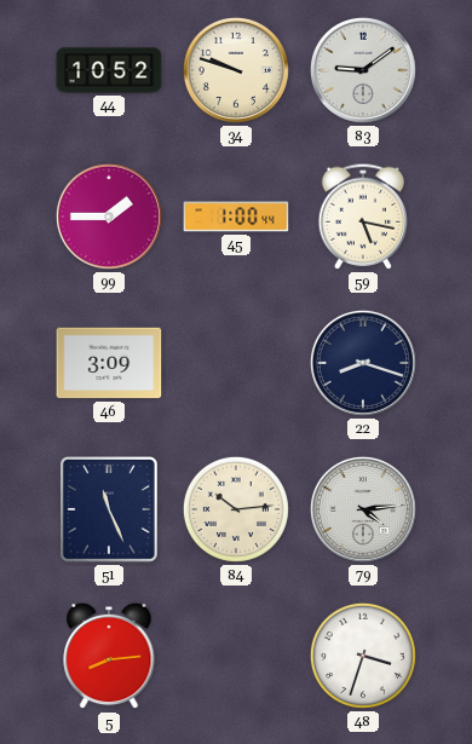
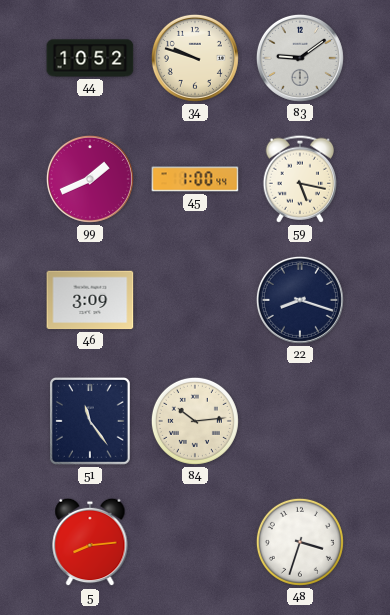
99: 1:45 -> 1:41 (90, 179)
51: 11:26 -> 11:24 (90, 422)
79: 4:14 -> none (363, 509)
